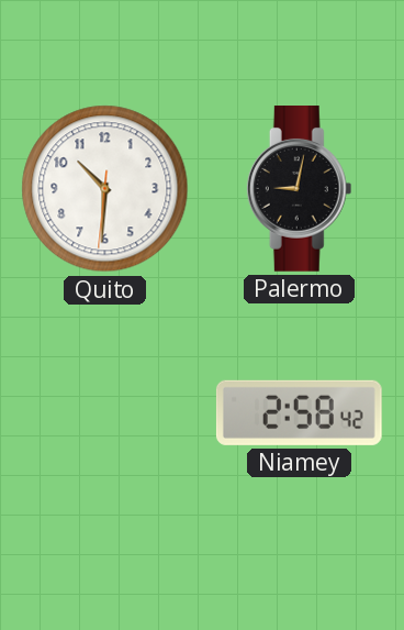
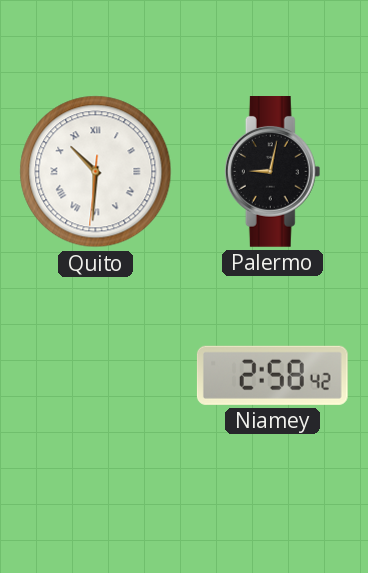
Quito numerals: Arabic -> Roman (96, 172)
